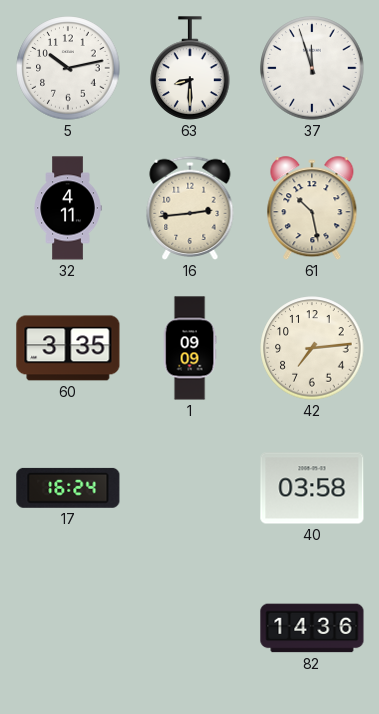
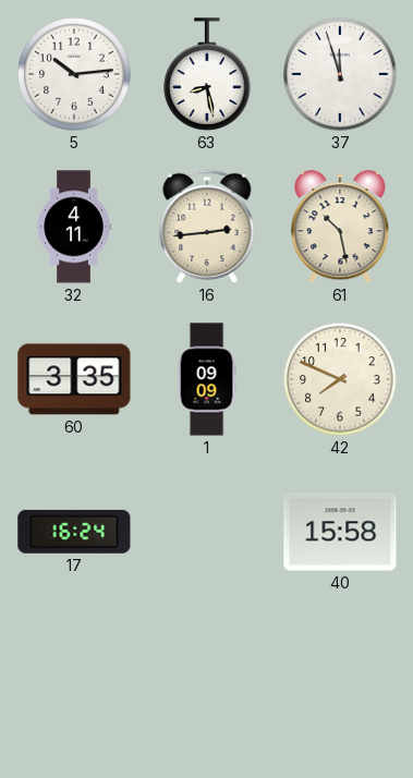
5: 10:13 -> 10:14 (74, 74)
63: 8:30 -> 8:28 (207, 74)
42: 7:14 -> 7:49 (340, 379)
40: 03:58 -> 15:58 (340, 532)
82: 14:36 -> none (312, 628)
